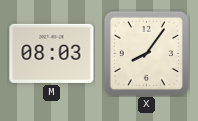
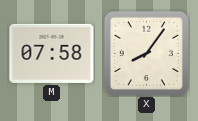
M: 08:03 -> 07:58 (52, 53)
